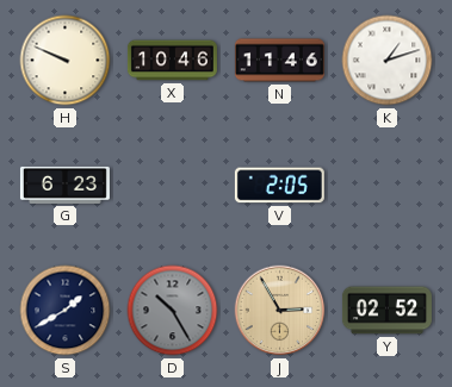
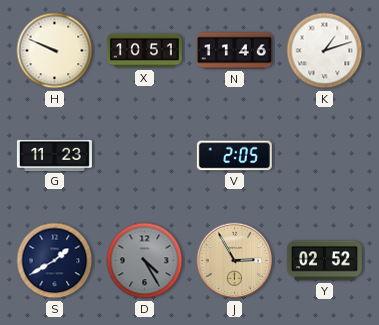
X: 10:46 -> 10:51 (144, 51)
G: 6:23 -> 11:23 (54, 155)
D: 10:25 -> 4:25 (145, 261)
